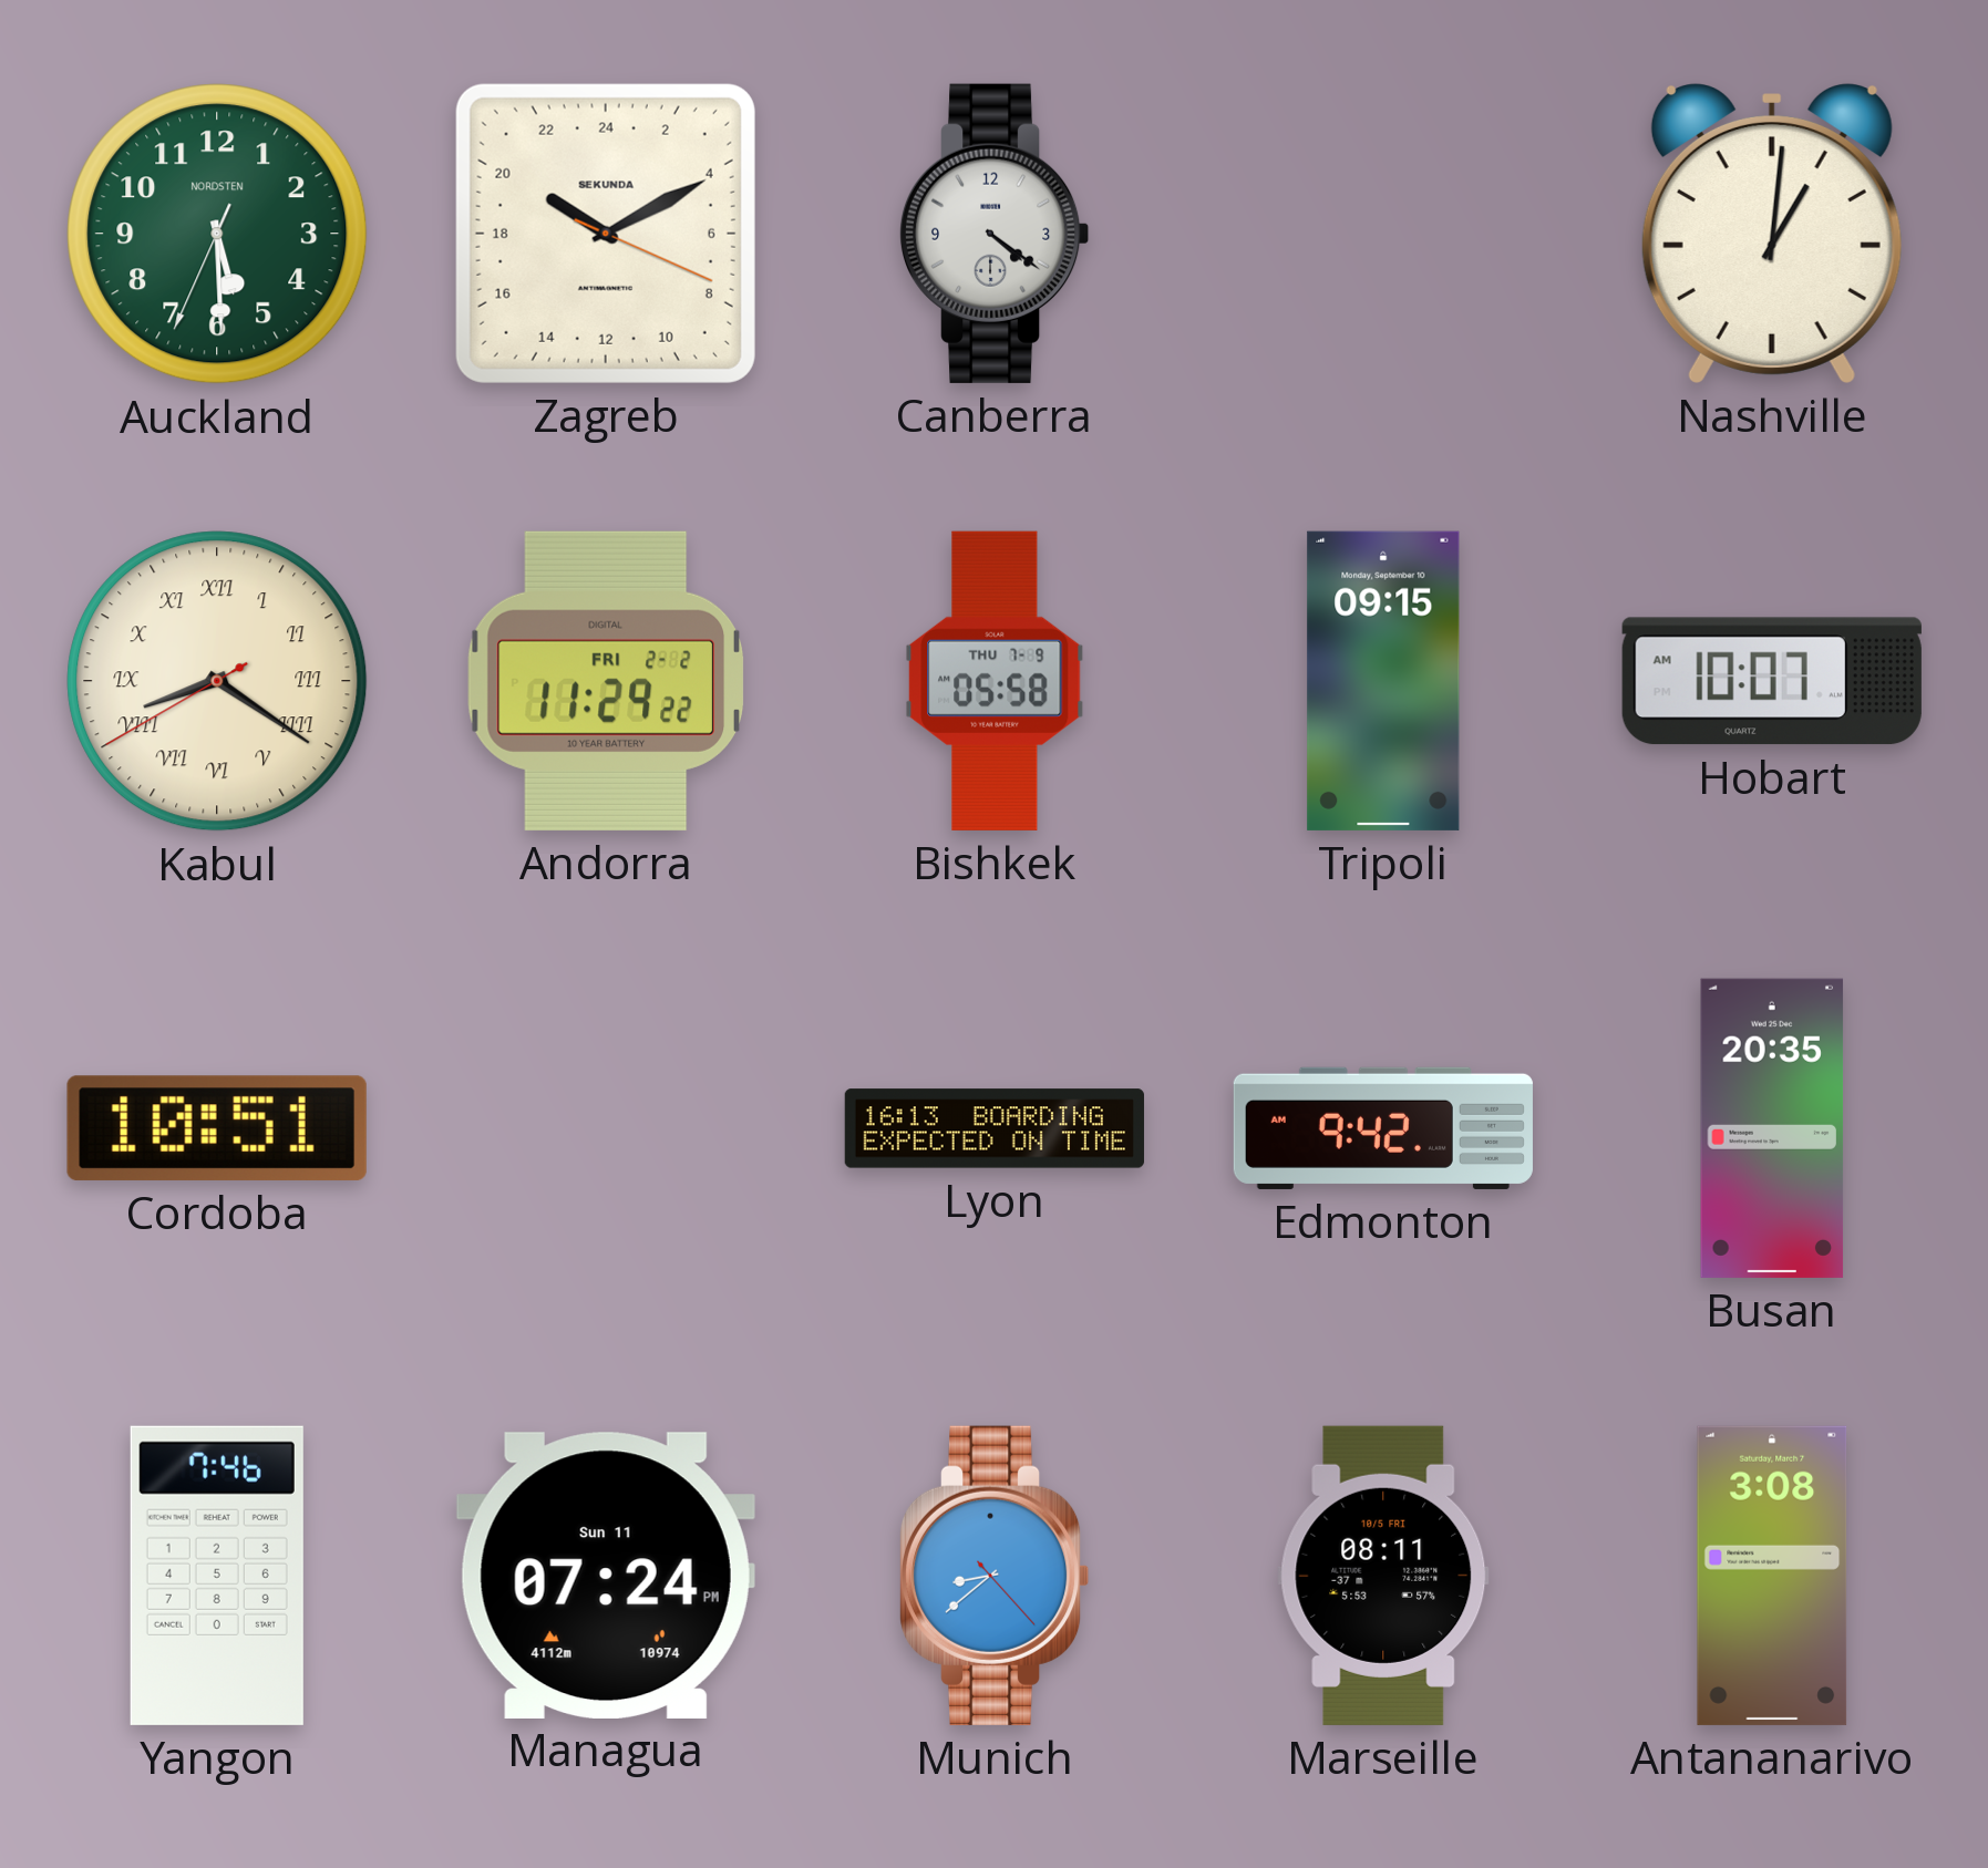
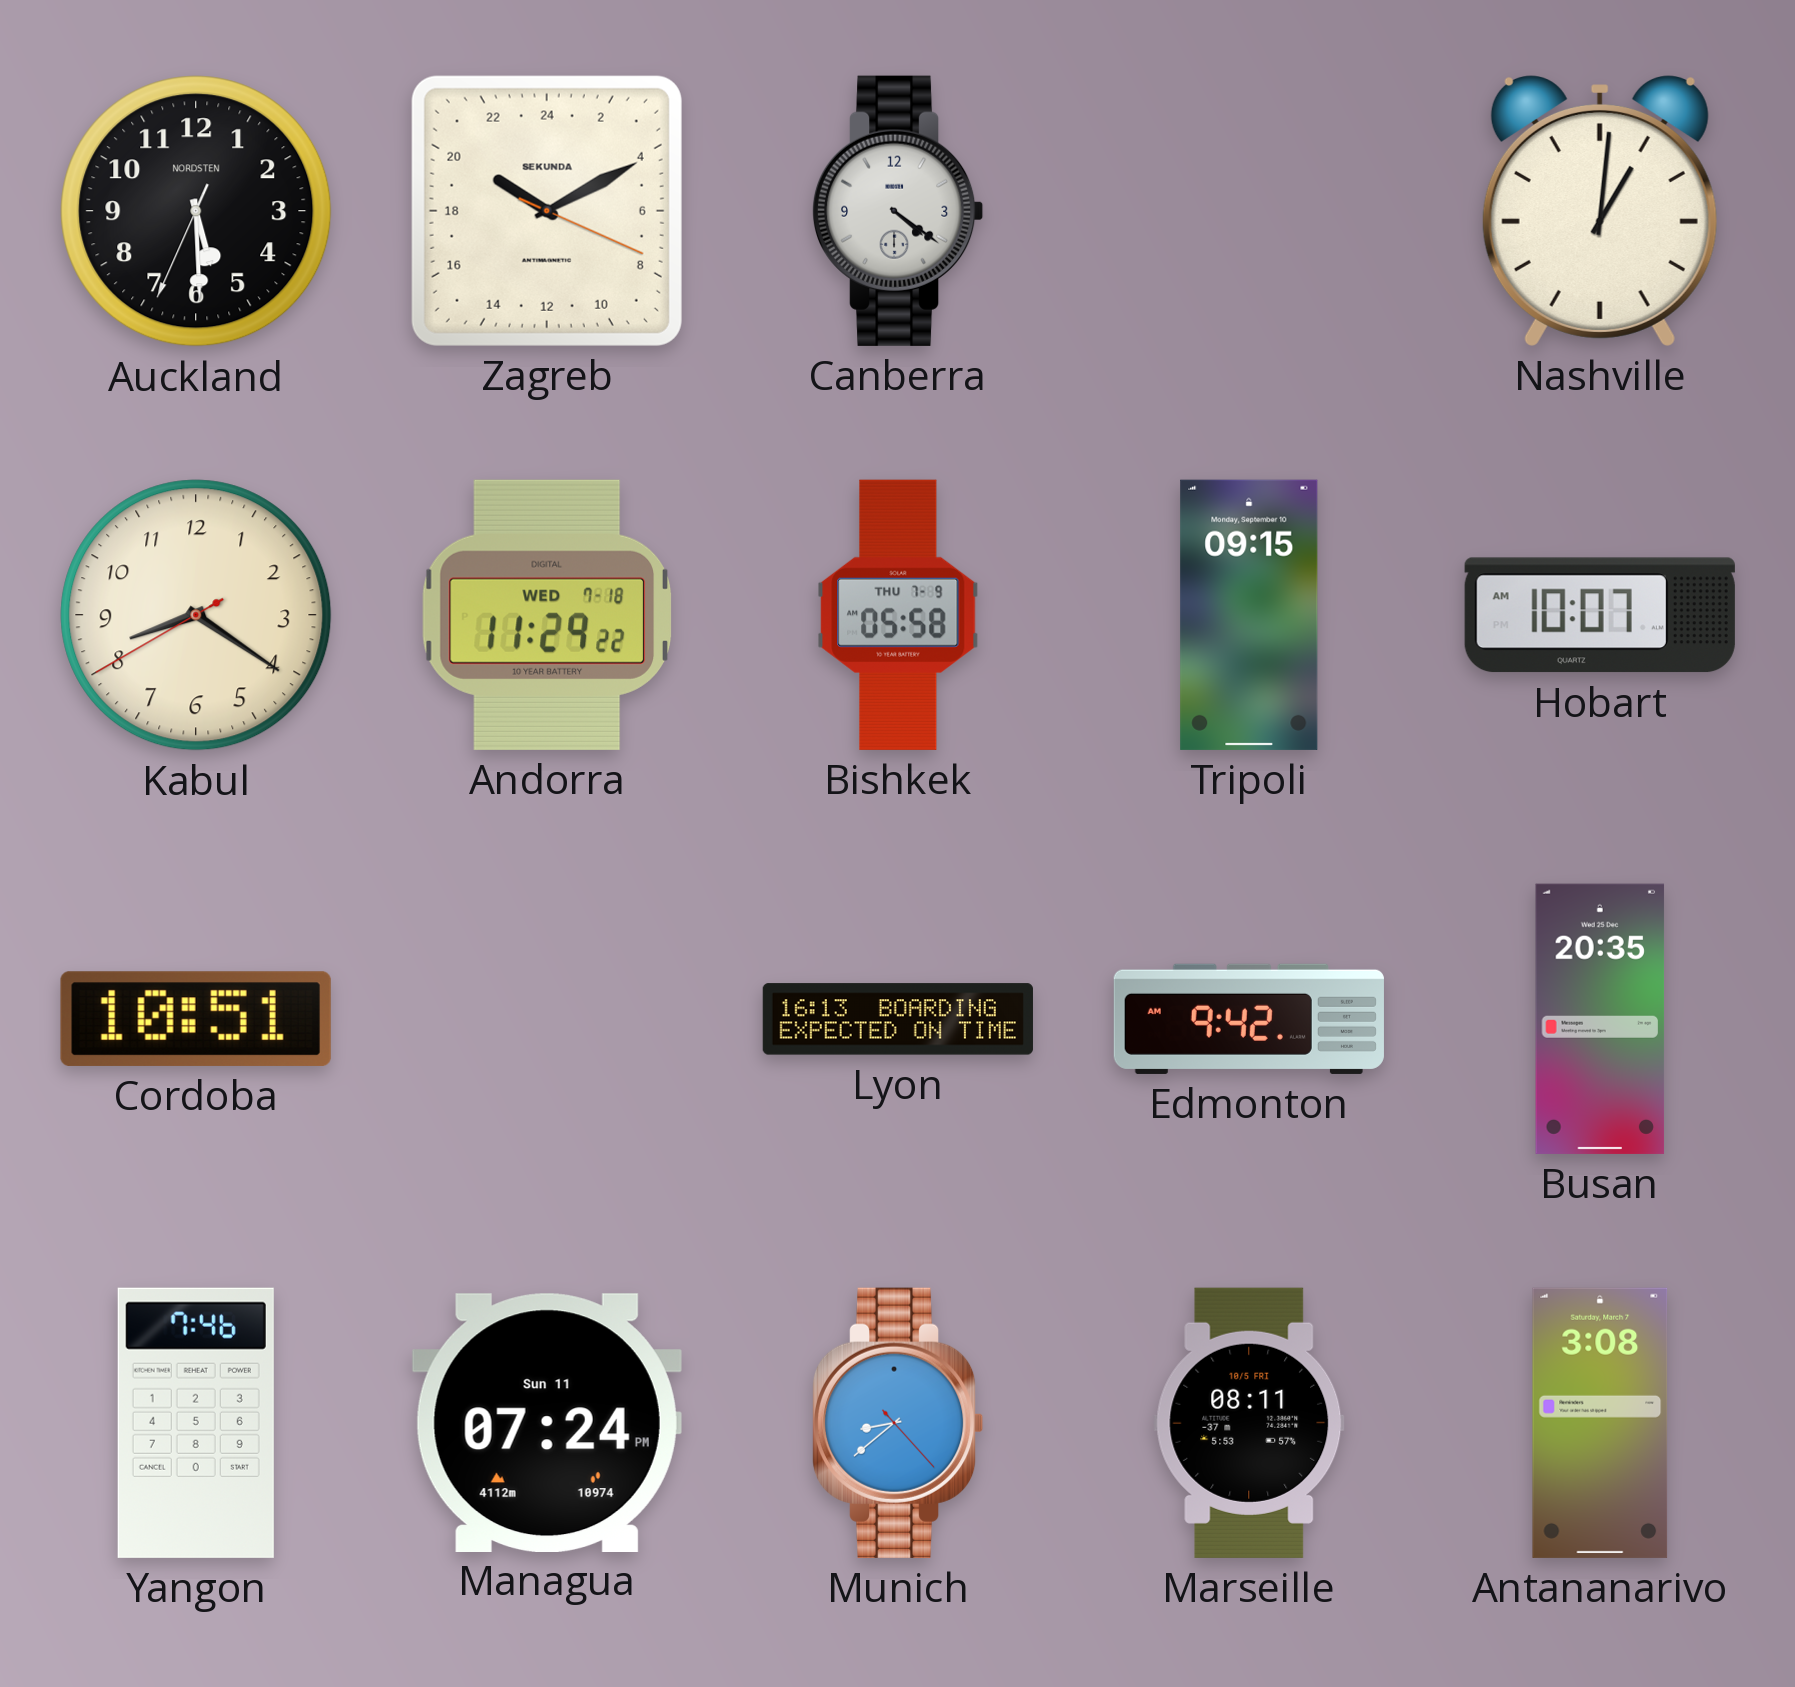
Auckland dial: green -> black (196, 211)
Kabul numerals: Roman -> Arabic (196, 615)
Andorra date: FRI 2-2 -> WED 7-18 (546, 615)
